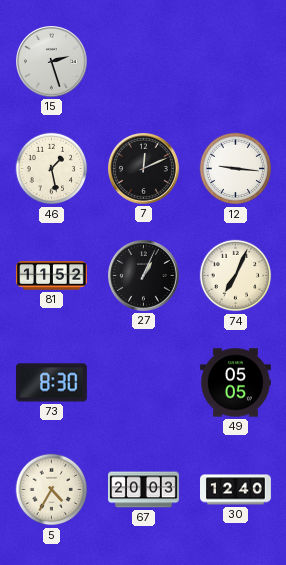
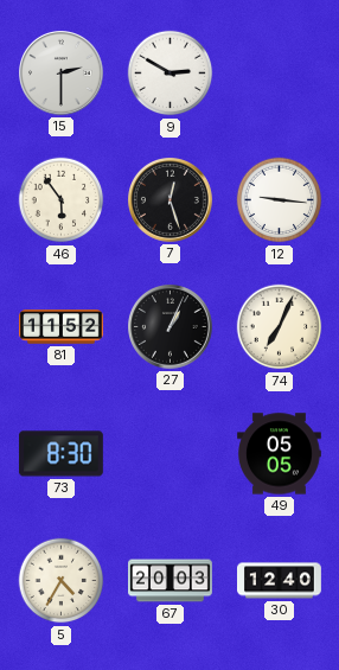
15: 2:27 -> 2:30 (62, 74)
9: none -> 2:50 (171, 74)
46: 1:28 -> 5:54 (62, 200)
7: 12:11 -> 12:27 (171, 200)
